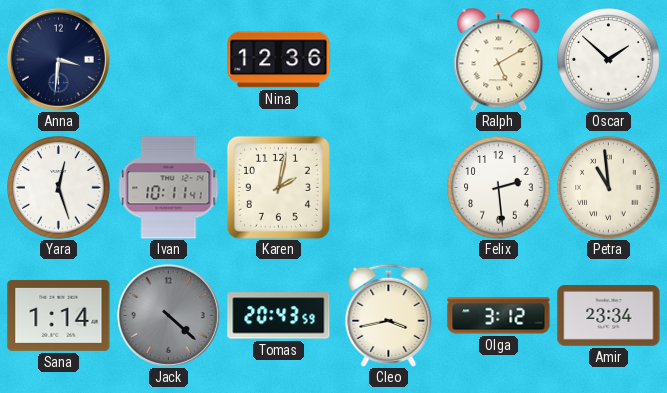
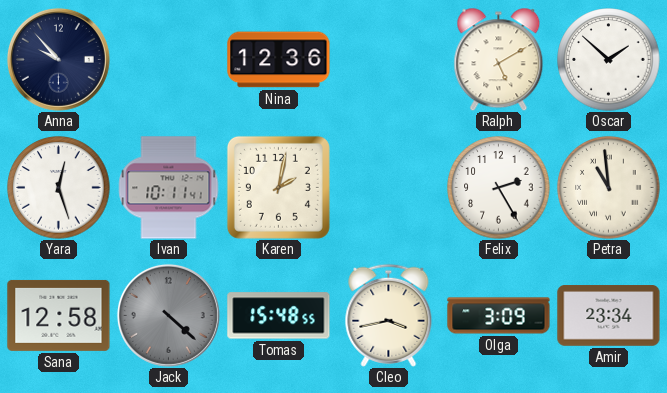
Anna: 3:31 -> 9:53 (58, 59)
Felix: 2:29 -> 2:25 (499, 188)
Sana: 1:14 -> 12:58 (59, 315)
Tomas: 20:43 -> 15:48 (279, 316)
Olga: 3:12 -> 3:09 (499, 316)
